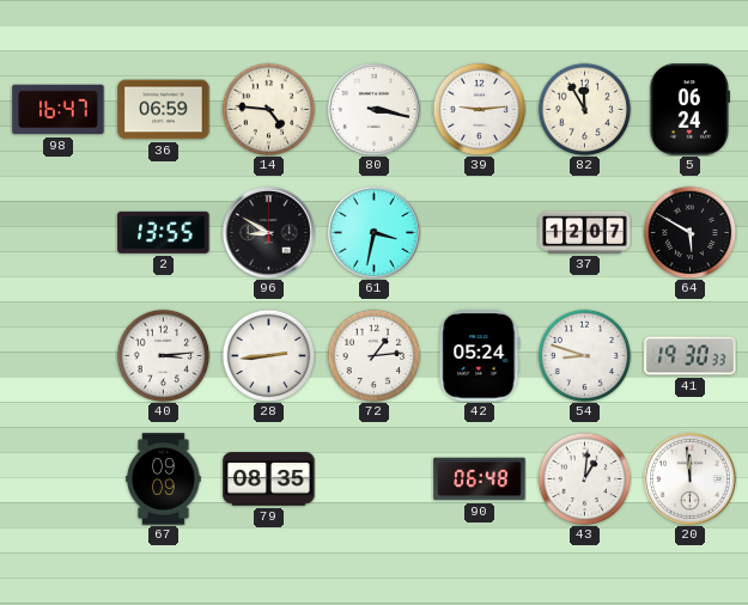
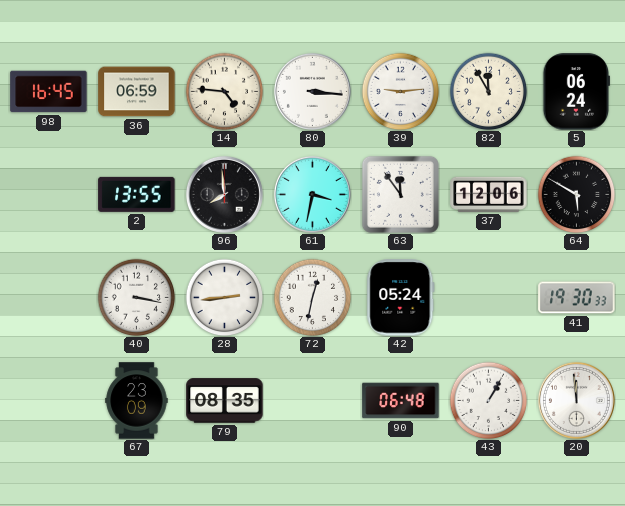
98: 16:47 -> 16:45 (49, 92)
80: 3:17 -> 3:16 (312, 91)
96: 8:50 -> 7:59 (224, 194)
63: none -> 11:54 (400, 194)
37: 12:07 -> 12:06 (489, 194)
40: 3:14 -> 3:17 (136, 297)
72: 1:14 -> 12:32 (312, 297)
54: 8:48 -> none (584, 355)
67: 09:09 -> 23:09 (137, 401)
43: 1:01 -> 1:05 (488, 400)
